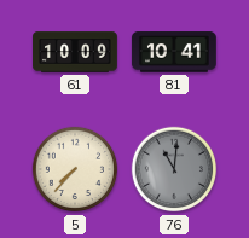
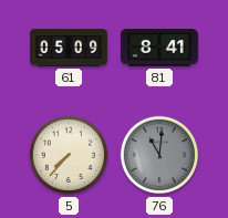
61: 10:09 -> 05:09 (69, 48)
81: 10:41 -> 8:41 (159, 48)
